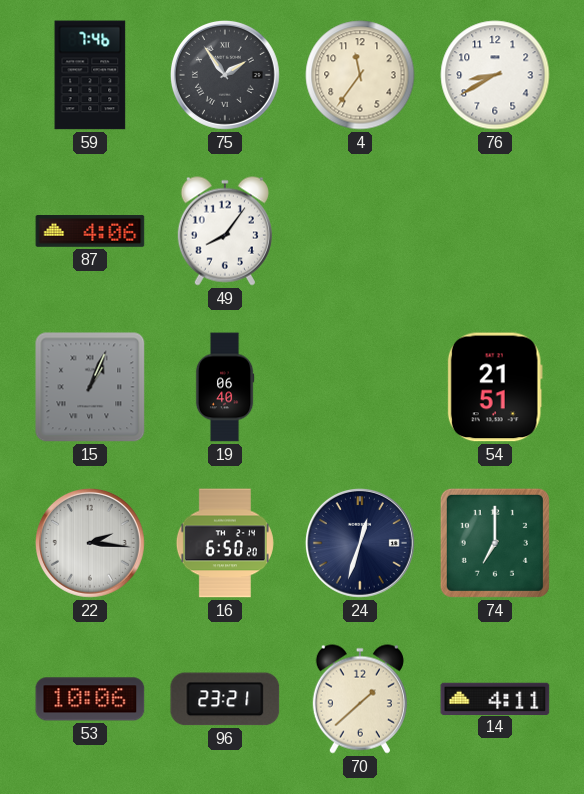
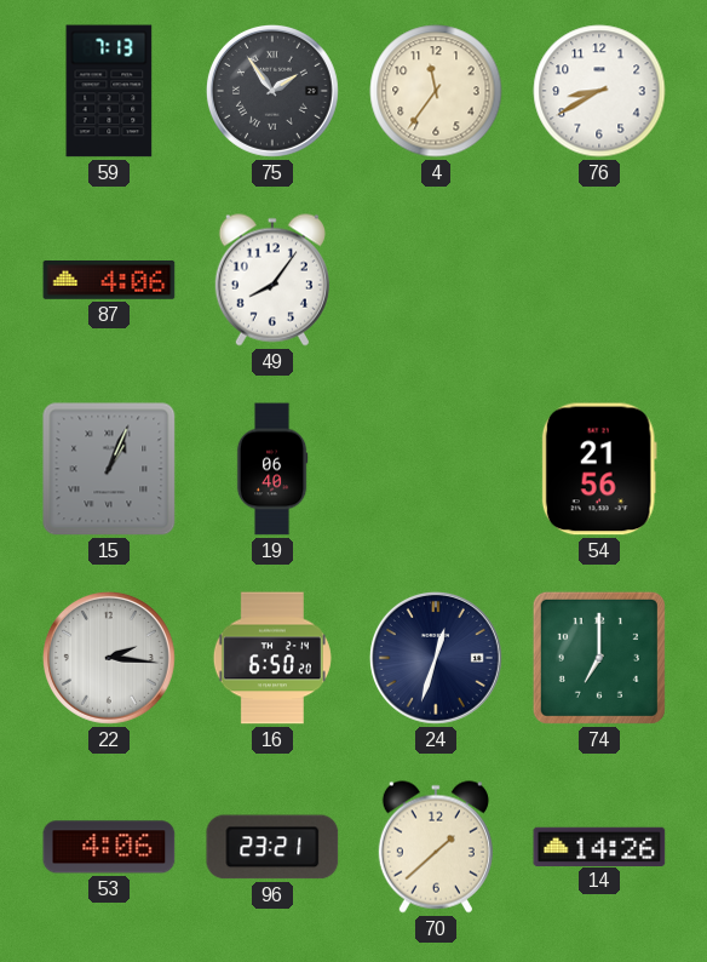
59: 7:46 -> 7:13 (109, 91)
54: 21:51 -> 21:56 (599, 469)
53: 10:06 -> 4:06 (109, 847)
14: 4:11 -> 14:26 (599, 846)
